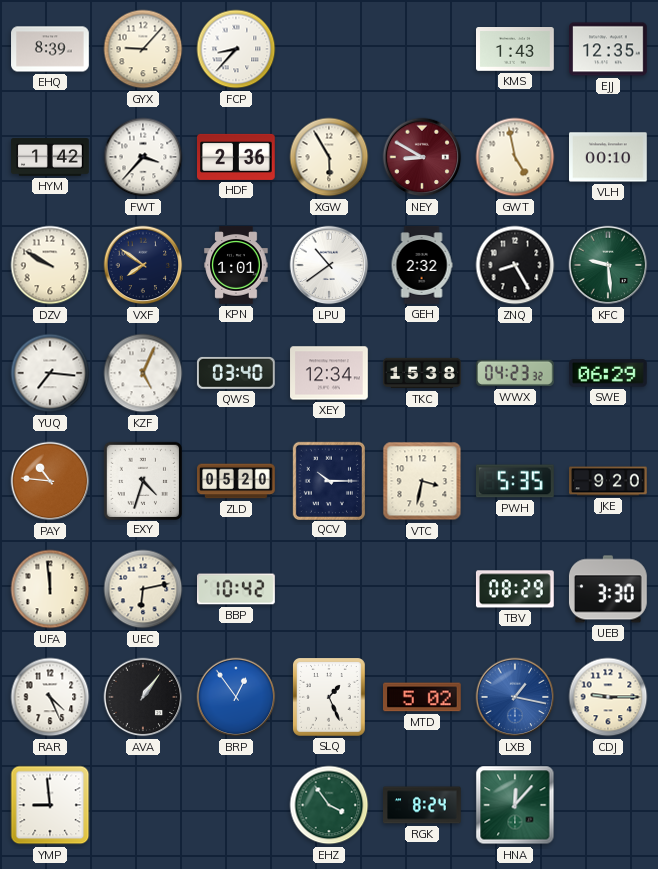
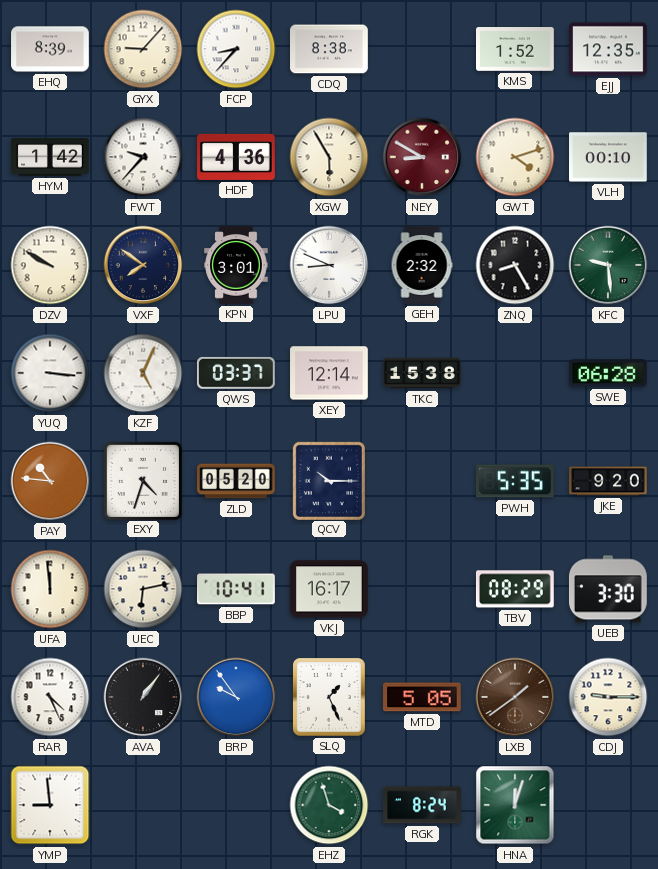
CDQ: none -> 8:38 (330, 49)
KMS: 1:43 -> 1:52 (515, 49)
FWT: 3:37 -> 9:37 (143, 157)
HDF: 2:36 -> 4:36 (237, 157)
GWT: 4:58 -> 4:12 (515, 157)
KPN: 1:01 -> 3:01 (236, 265)
LPU: 10:39 -> 8:49 (329, 265)
YUQ: 7:16 -> 3:16 (50, 373)
QWS: 03:40 -> 03:37 (236, 373)
XEY: 12:34 -> 12:14 (329, 373)
WWX: 04:23 -> none (515, 373)
SWE: 06:29 -> 06:28 (609, 373)
VTC: 3:32 -> none (422, 481)
BBP: 10:42 -> 10:41 (237, 589)
VKJ: none -> 16:17 (329, 589)
BRP: 12:54 -> 9:54 (236, 697)
MTD: 5:02 -> 5:05 (423, 697)
LXB: 1:17 -> 1:39 (515, 697)
LXB dial: blue -> brown (515, 697)
EHZ: 3:54 -> 3:57 (329, 805)
HNA: 12:07 -> 12:03 (515, 805)
